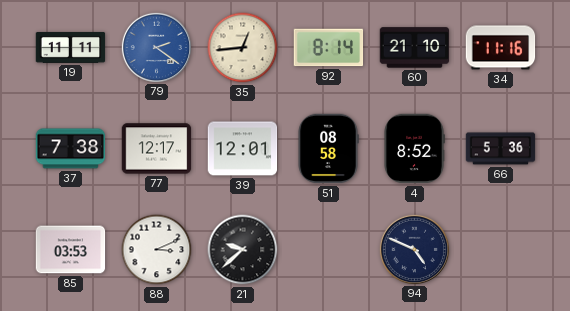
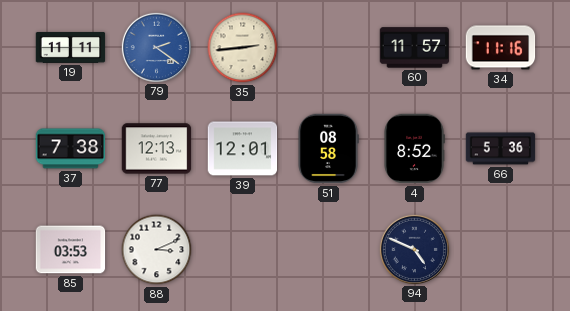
35: 12:44 -> 2:44 (243, 48)
92: 8:14 -> none (329, 48)
60: 21:10 -> 11:57 (415, 48)
77: 12:17 -> 12:13 (157, 149)
21: 9:38 -> none (243, 250)
